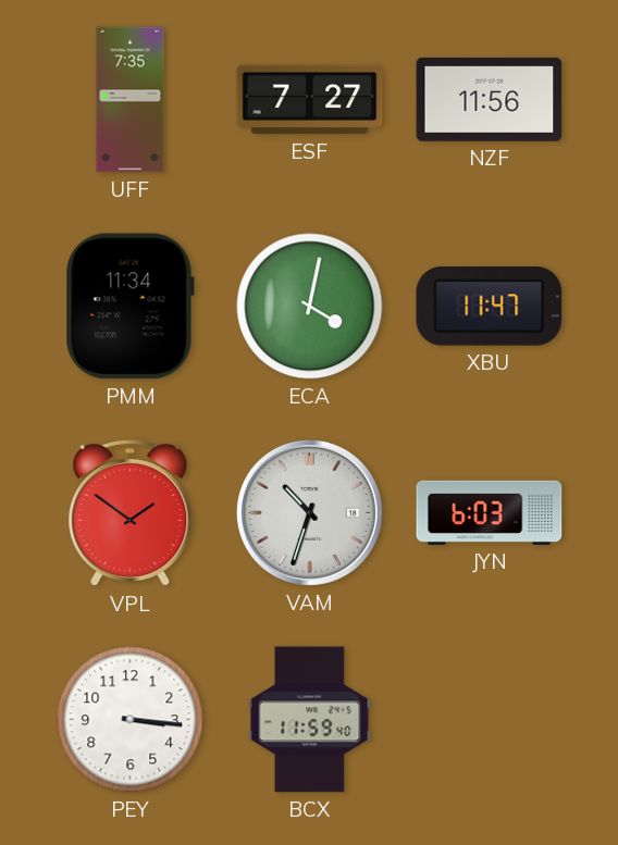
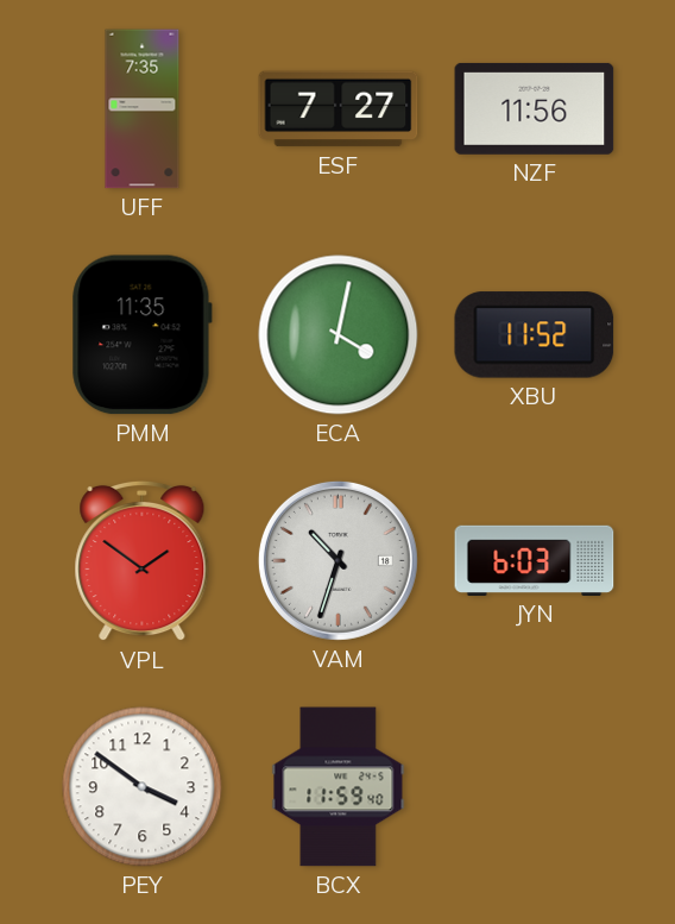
PMM: 11:34 -> 11:35 (141, 335)
XBU: 11:47 -> 11:52 (535, 335)
PEY: 3:16 -> 3:51 (143, 787)
